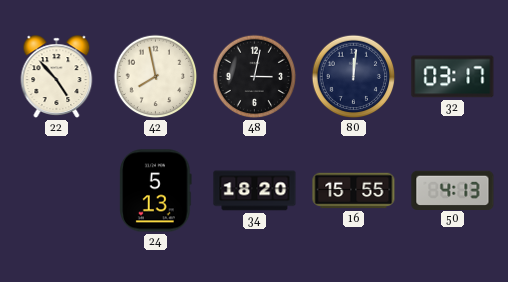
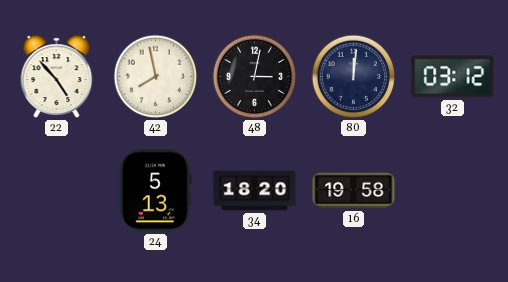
32: 03:17 -> 03:12 (453, 77)
16: 15:55 -> 19:58 (354, 191)
50: 4:13 -> none (453, 190)
